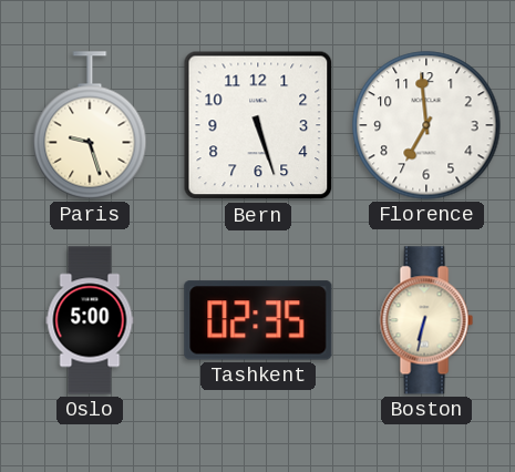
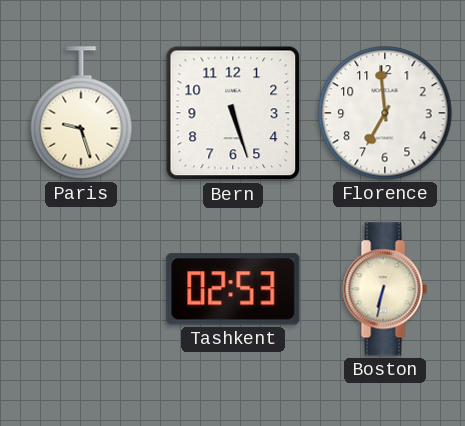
Oslo: 5:00 -> none (90, 320)
Tashkent: 02:35 -> 02:53 (233, 289)
